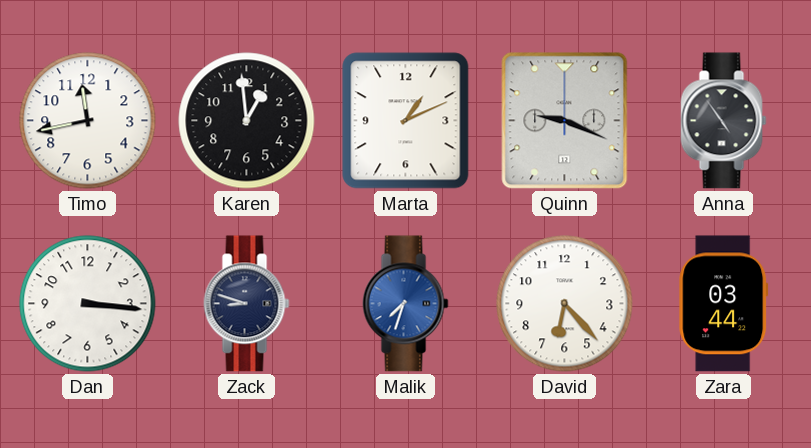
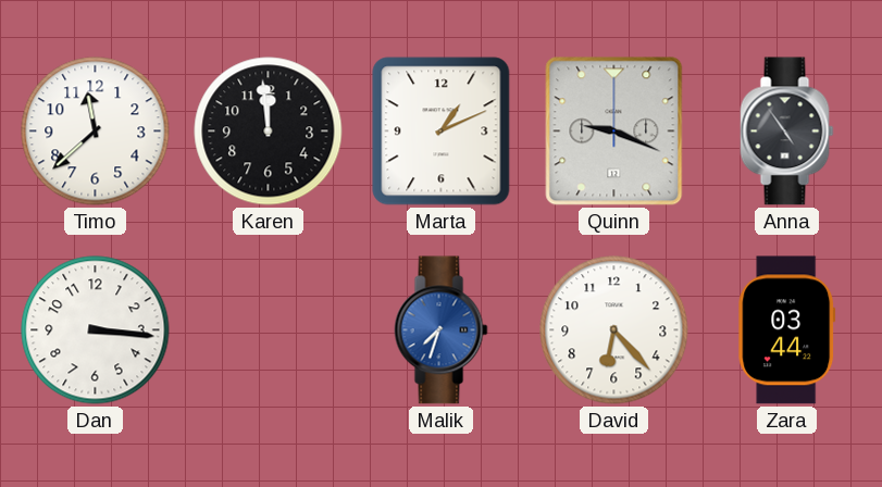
Timo: 11:43 -> 11:38 (96, 132)
Karen: 12:59 -> 11:59 (269, 132)
Zack: 8:48 -> none (247, 304)
